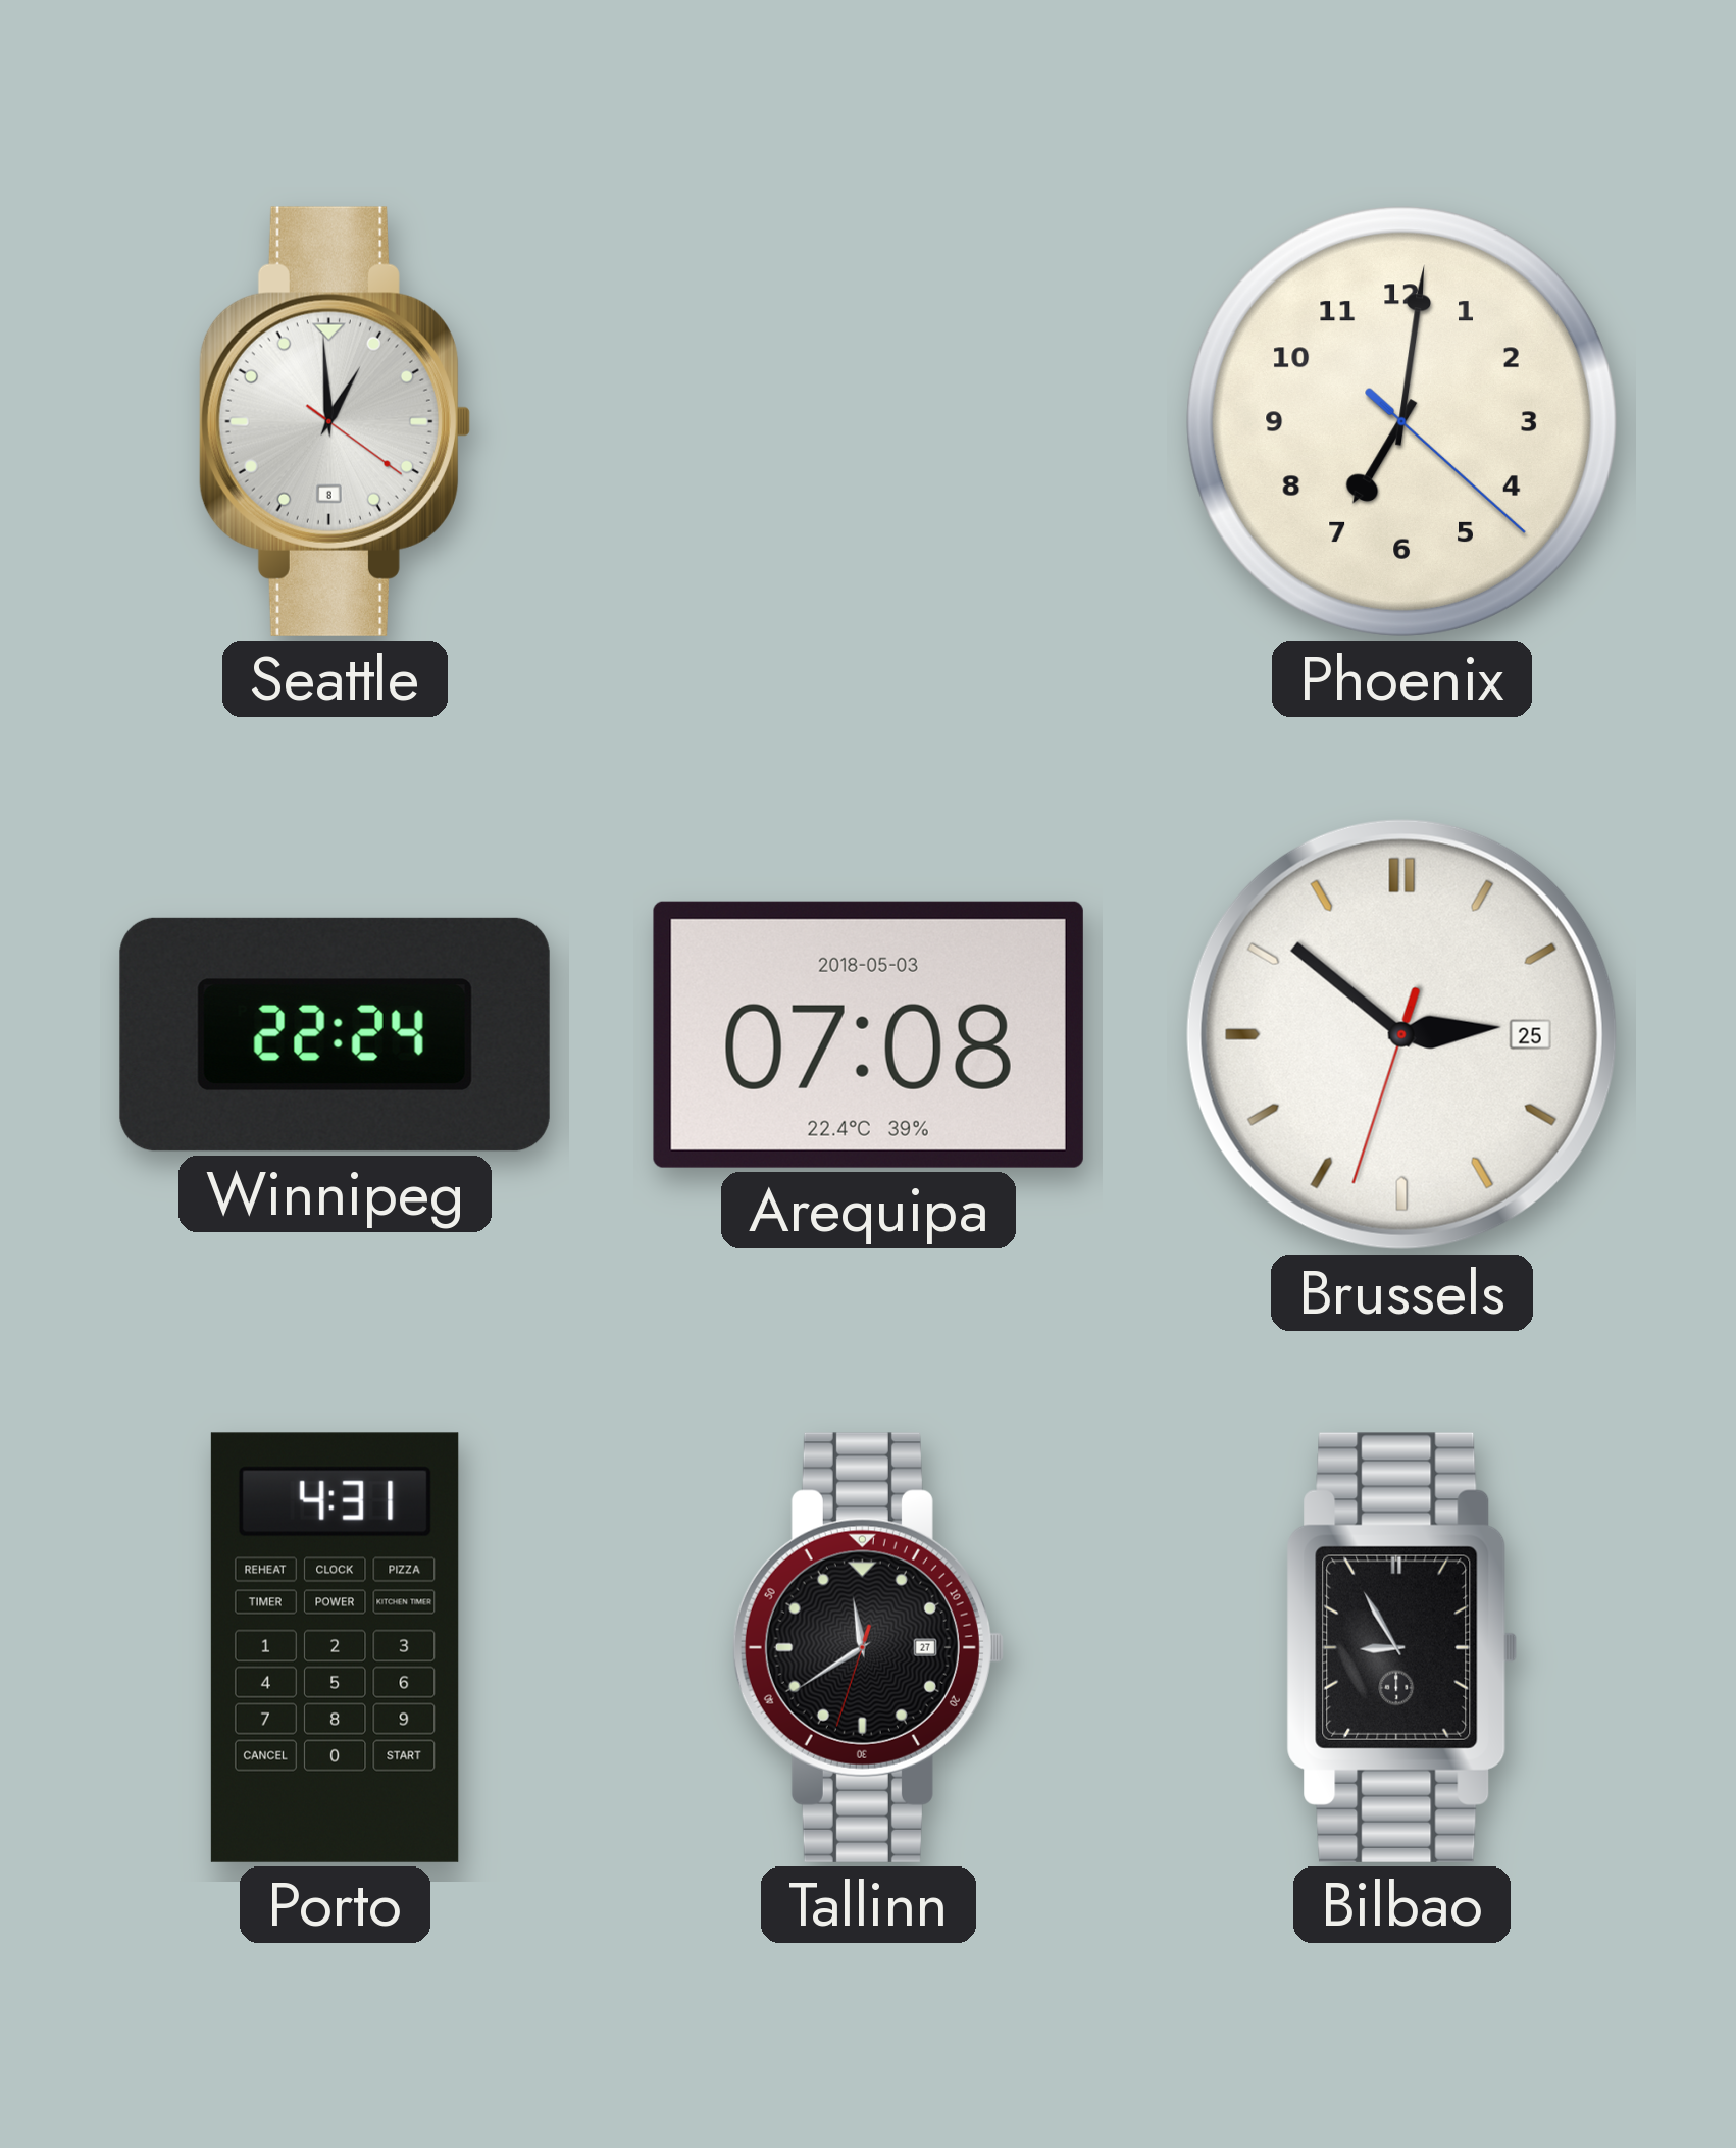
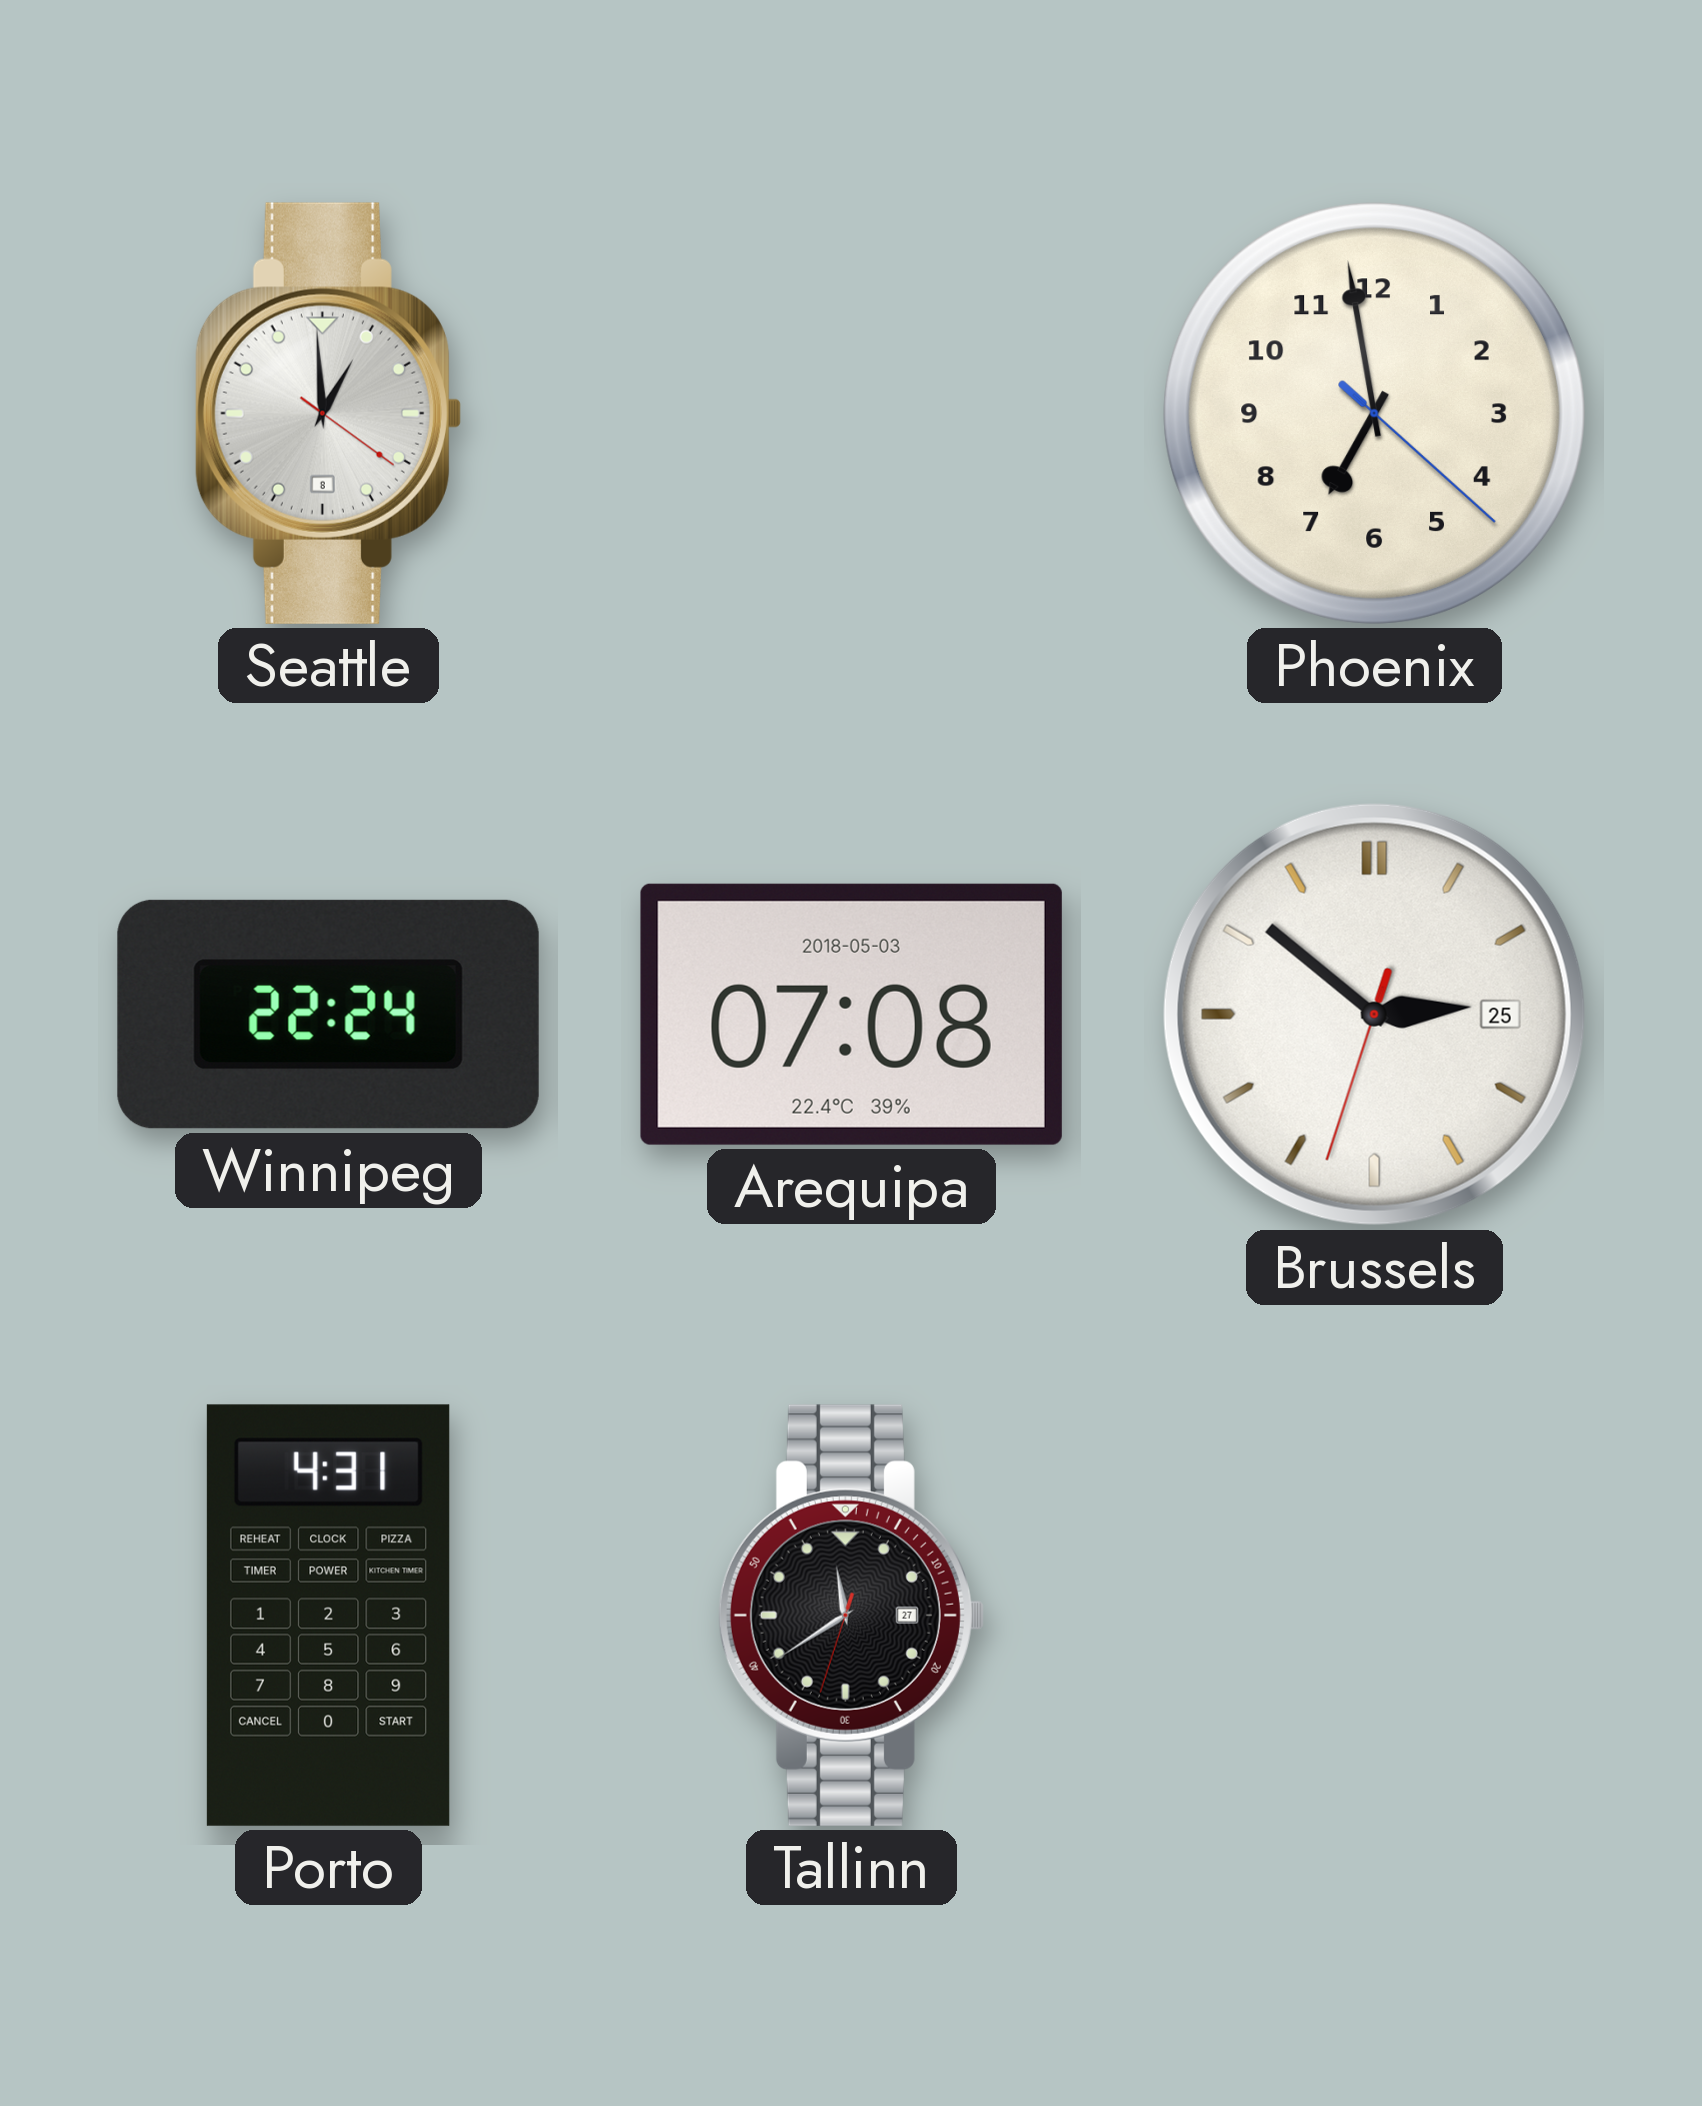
Phoenix: 7:01 -> 6:58 (1374, 413)
Bilbao: 8:55 -> none (1402, 1647)
